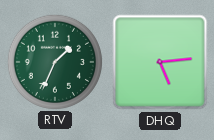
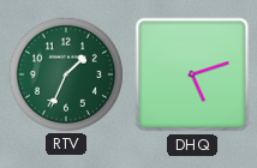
DHQ: 5:14 -> 5:12 (192, 74)
